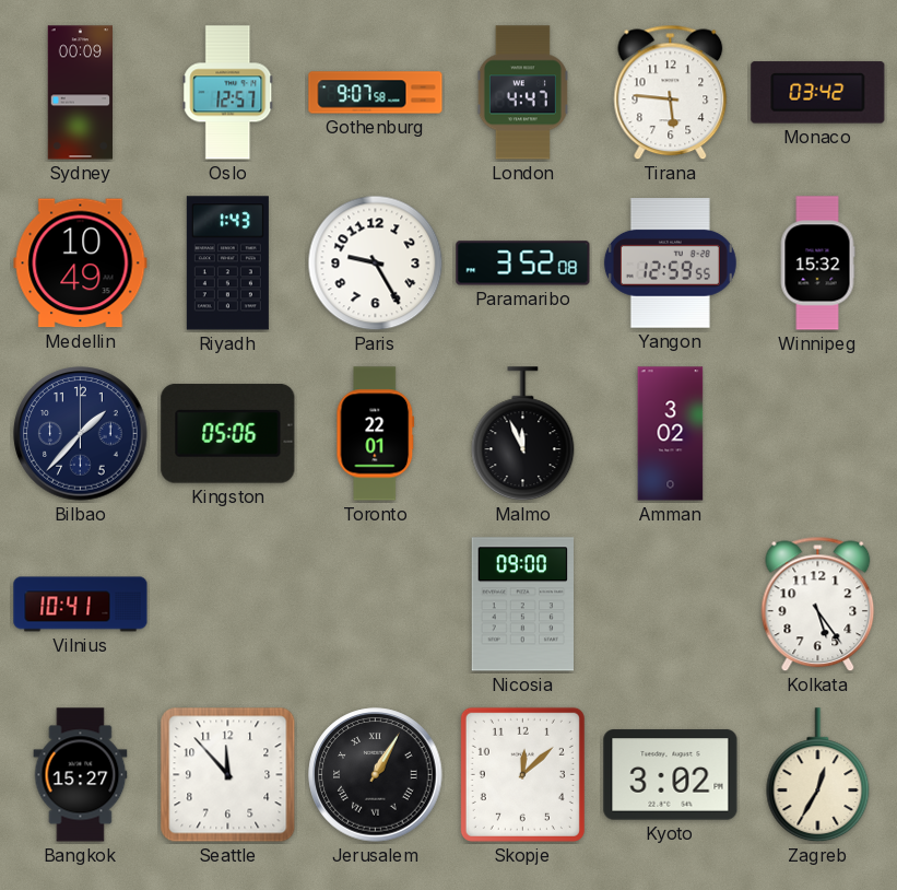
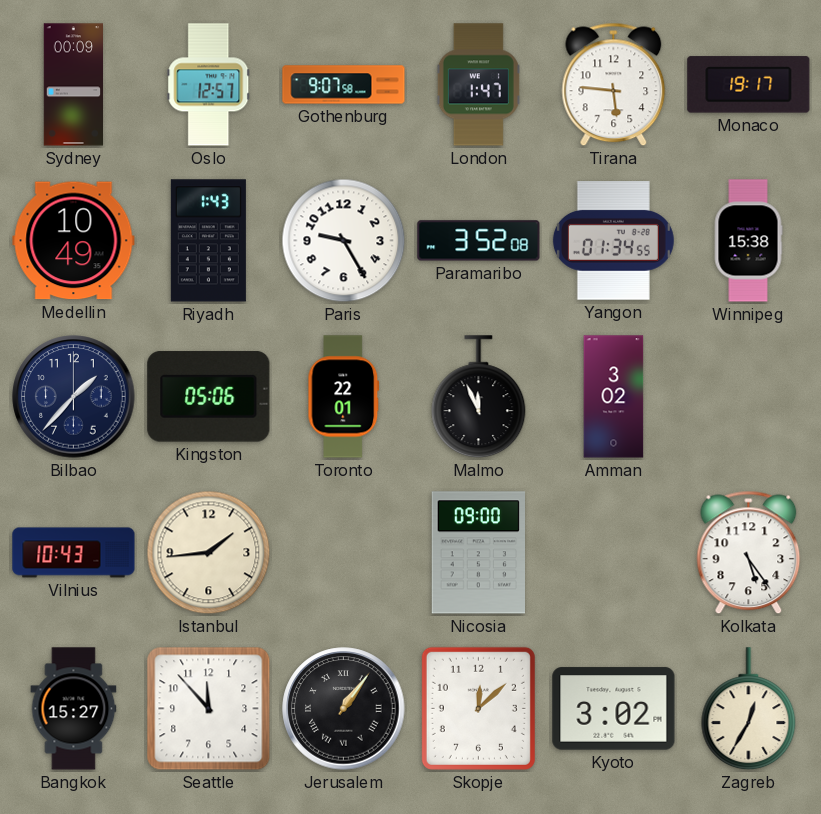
London: 4:47 -> 1:47 (478, 85)
Monaco: 03:42 -> 19:17 (749, 85)
Yangon: 12:59 -> 01:34 (613, 241)
Winnipeg: 15:32 -> 15:38 (748, 241)
Vilnius: 10:41 -> 10:43 (74, 553)
Istanbul: none -> 1:44 (209, 553)
Jerusalem: 1:05 -> 1:06 (344, 709)
